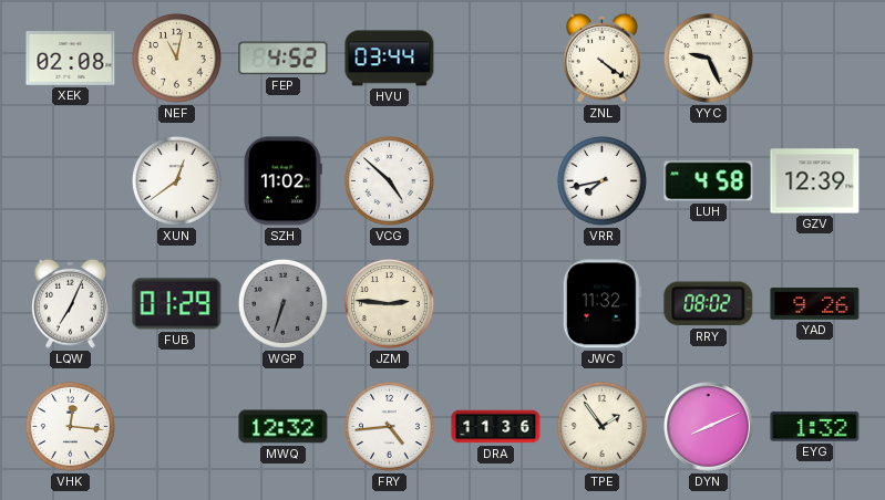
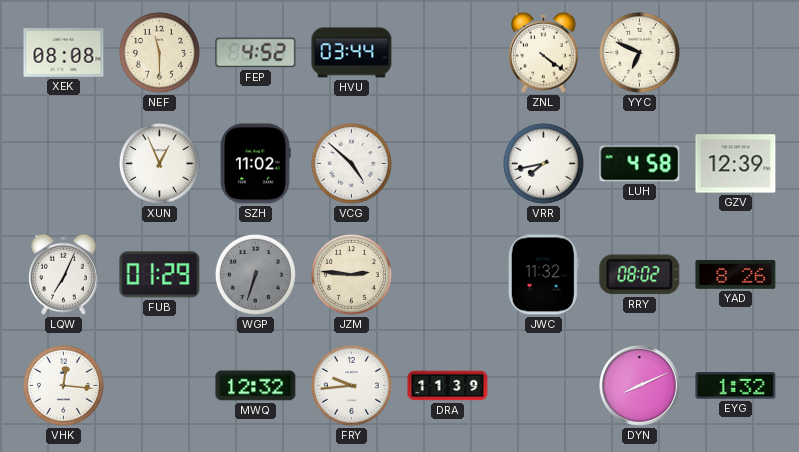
XEK: 02:08 -> 08:08 (64, 53)
NEF: 11:02 -> 11:30 (159, 52)
YYC: 9:26 -> 6:49 (639, 52)
XUN: 12:39 -> 12:56 (159, 163)
YAD: 9:26 -> 8:26 (736, 274)
FRY: 4:44 -> 9:44 (351, 385)
DRA: 11:36 -> 11:39 (448, 386)
TPE: 1:54 -> none (601, 426)
